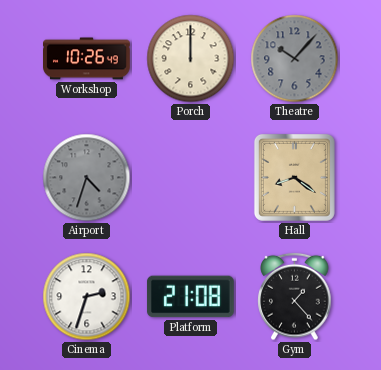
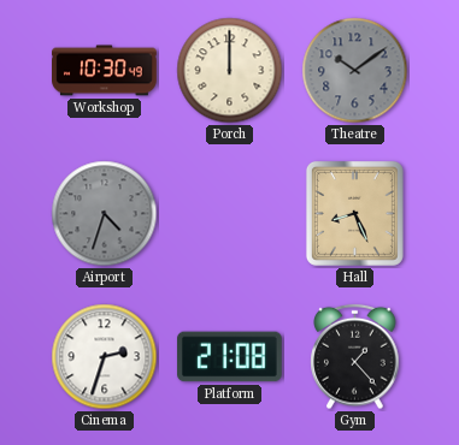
Workshop: 10:26 -> 10:30 (105, 71)
Theatre: 10:07 -> 10:09 (355, 71)
Hall: 8:21 -> 8:26 (354, 213)
